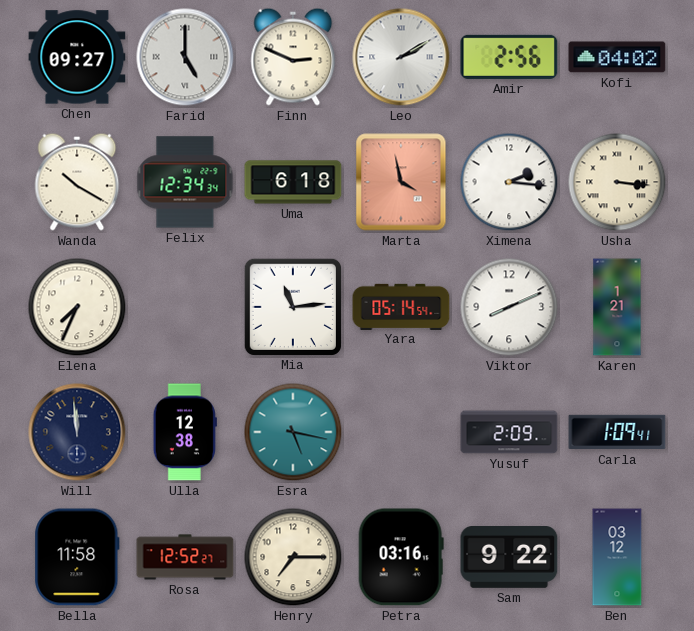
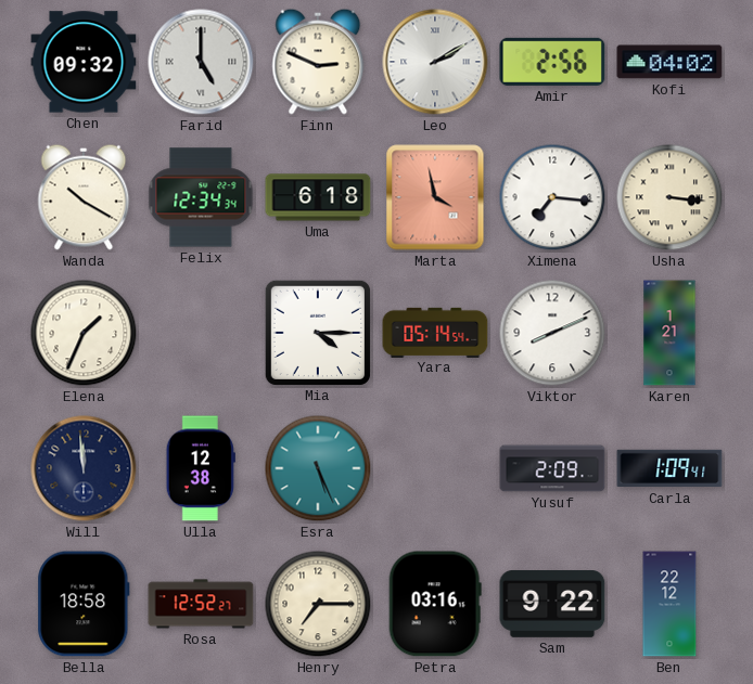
Chen: 09:27 -> 09:32 (84, 62)
Ximena: 2:16 -> 7:16 (552, 197)
Elena: 7:34 -> 1:34 (84, 333)
Mia: 11:14 -> 4:15 (317, 332)
Esra: 5:17 -> 5:26 (318, 468)
Bella: 11:58 -> 18:58 (84, 604)
Ben: 03:12 -> 22:12 (669, 604)
